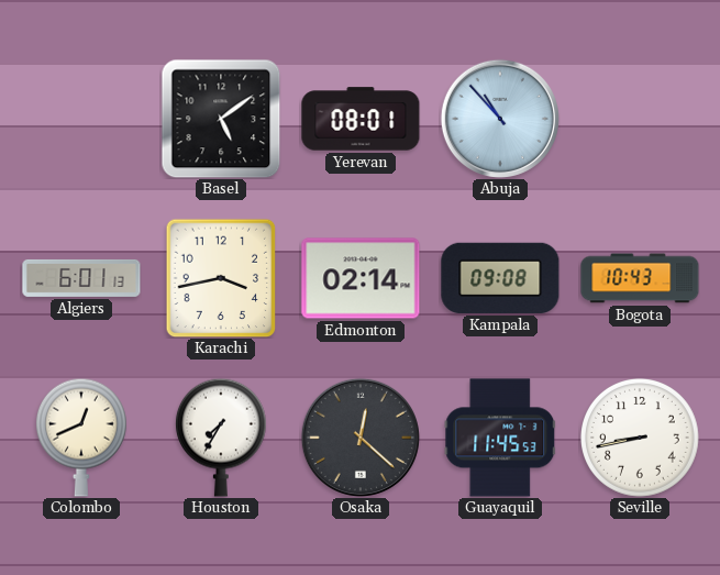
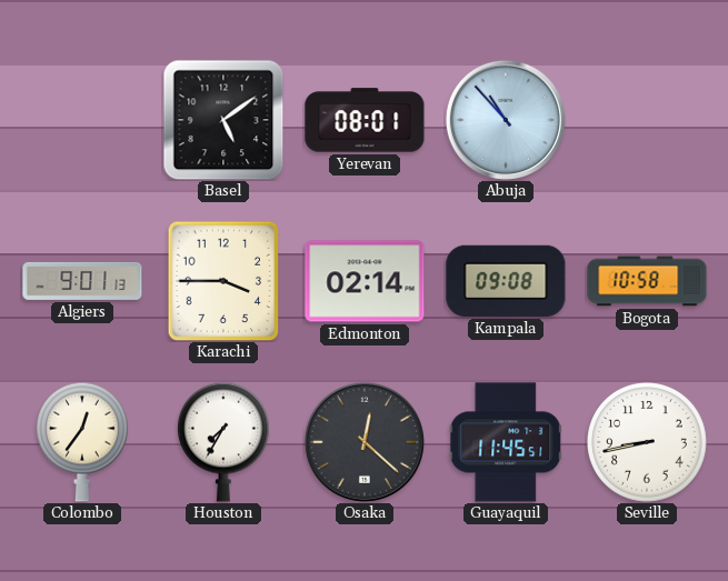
Algiers: 6:01 -> 9:01 (82, 281)
Karachi: 3:43 -> 3:45 (223, 281)
Bogota: 10:43 -> 10:58 (647, 281)
Colombo: 12:41 -> 12:36 (82, 442)
Guayaquil: 11:45:53 -> 11:45:51 (506, 442)
